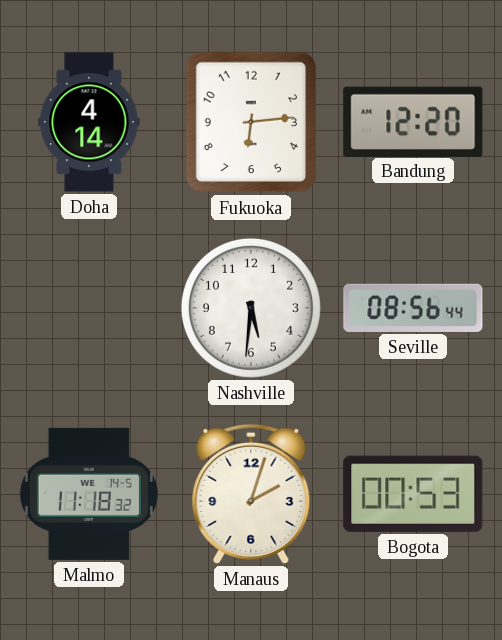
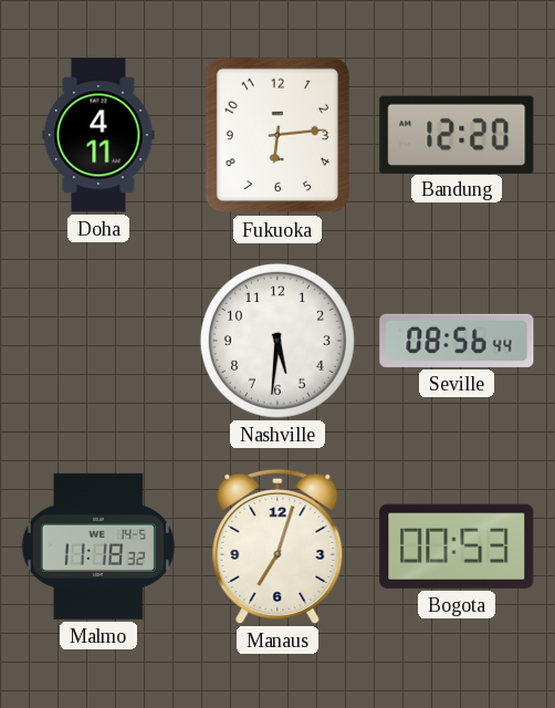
Doha: 4:14 -> 4:11 (98, 135)
Manaus: 2:03 -> 7:03 (277, 546)
